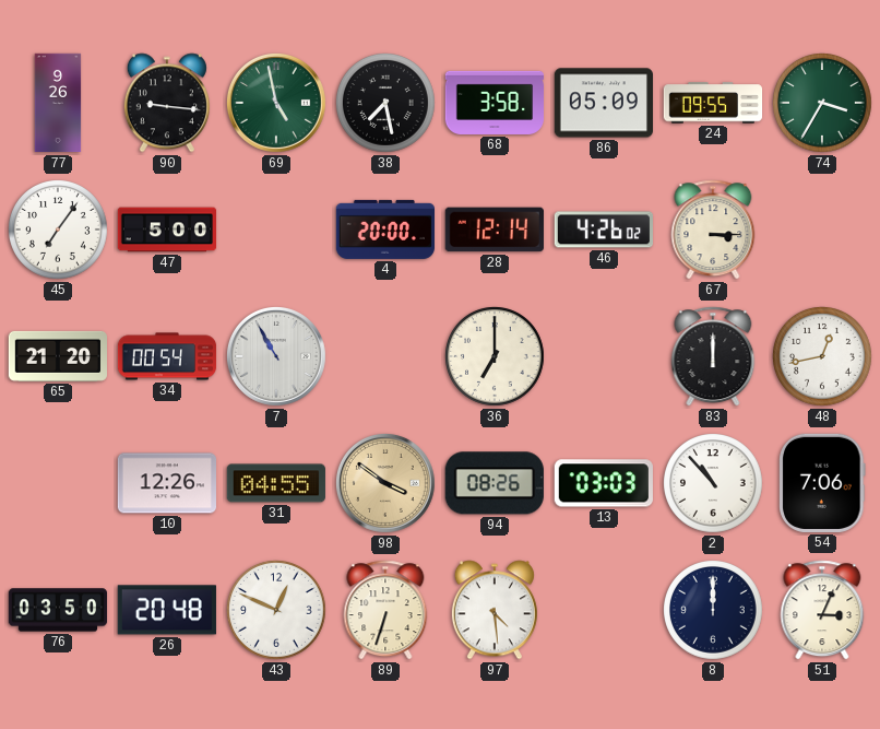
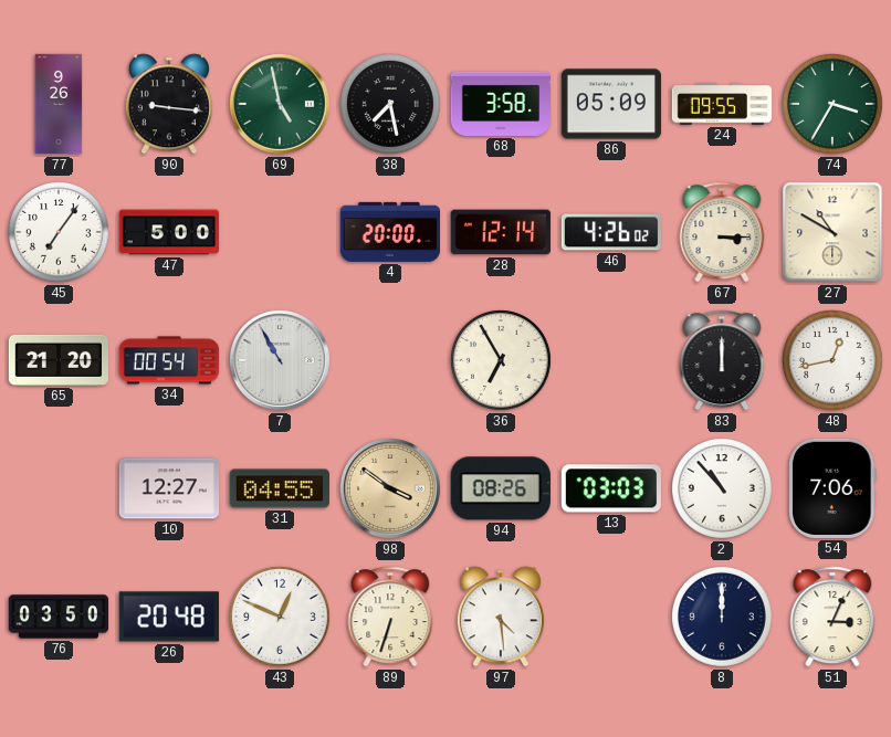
27: none -> 10:50 (832, 232)
36: 7:00 -> 6:55 (502, 361)
10: 12:26 -> 12:27 (168, 488)
